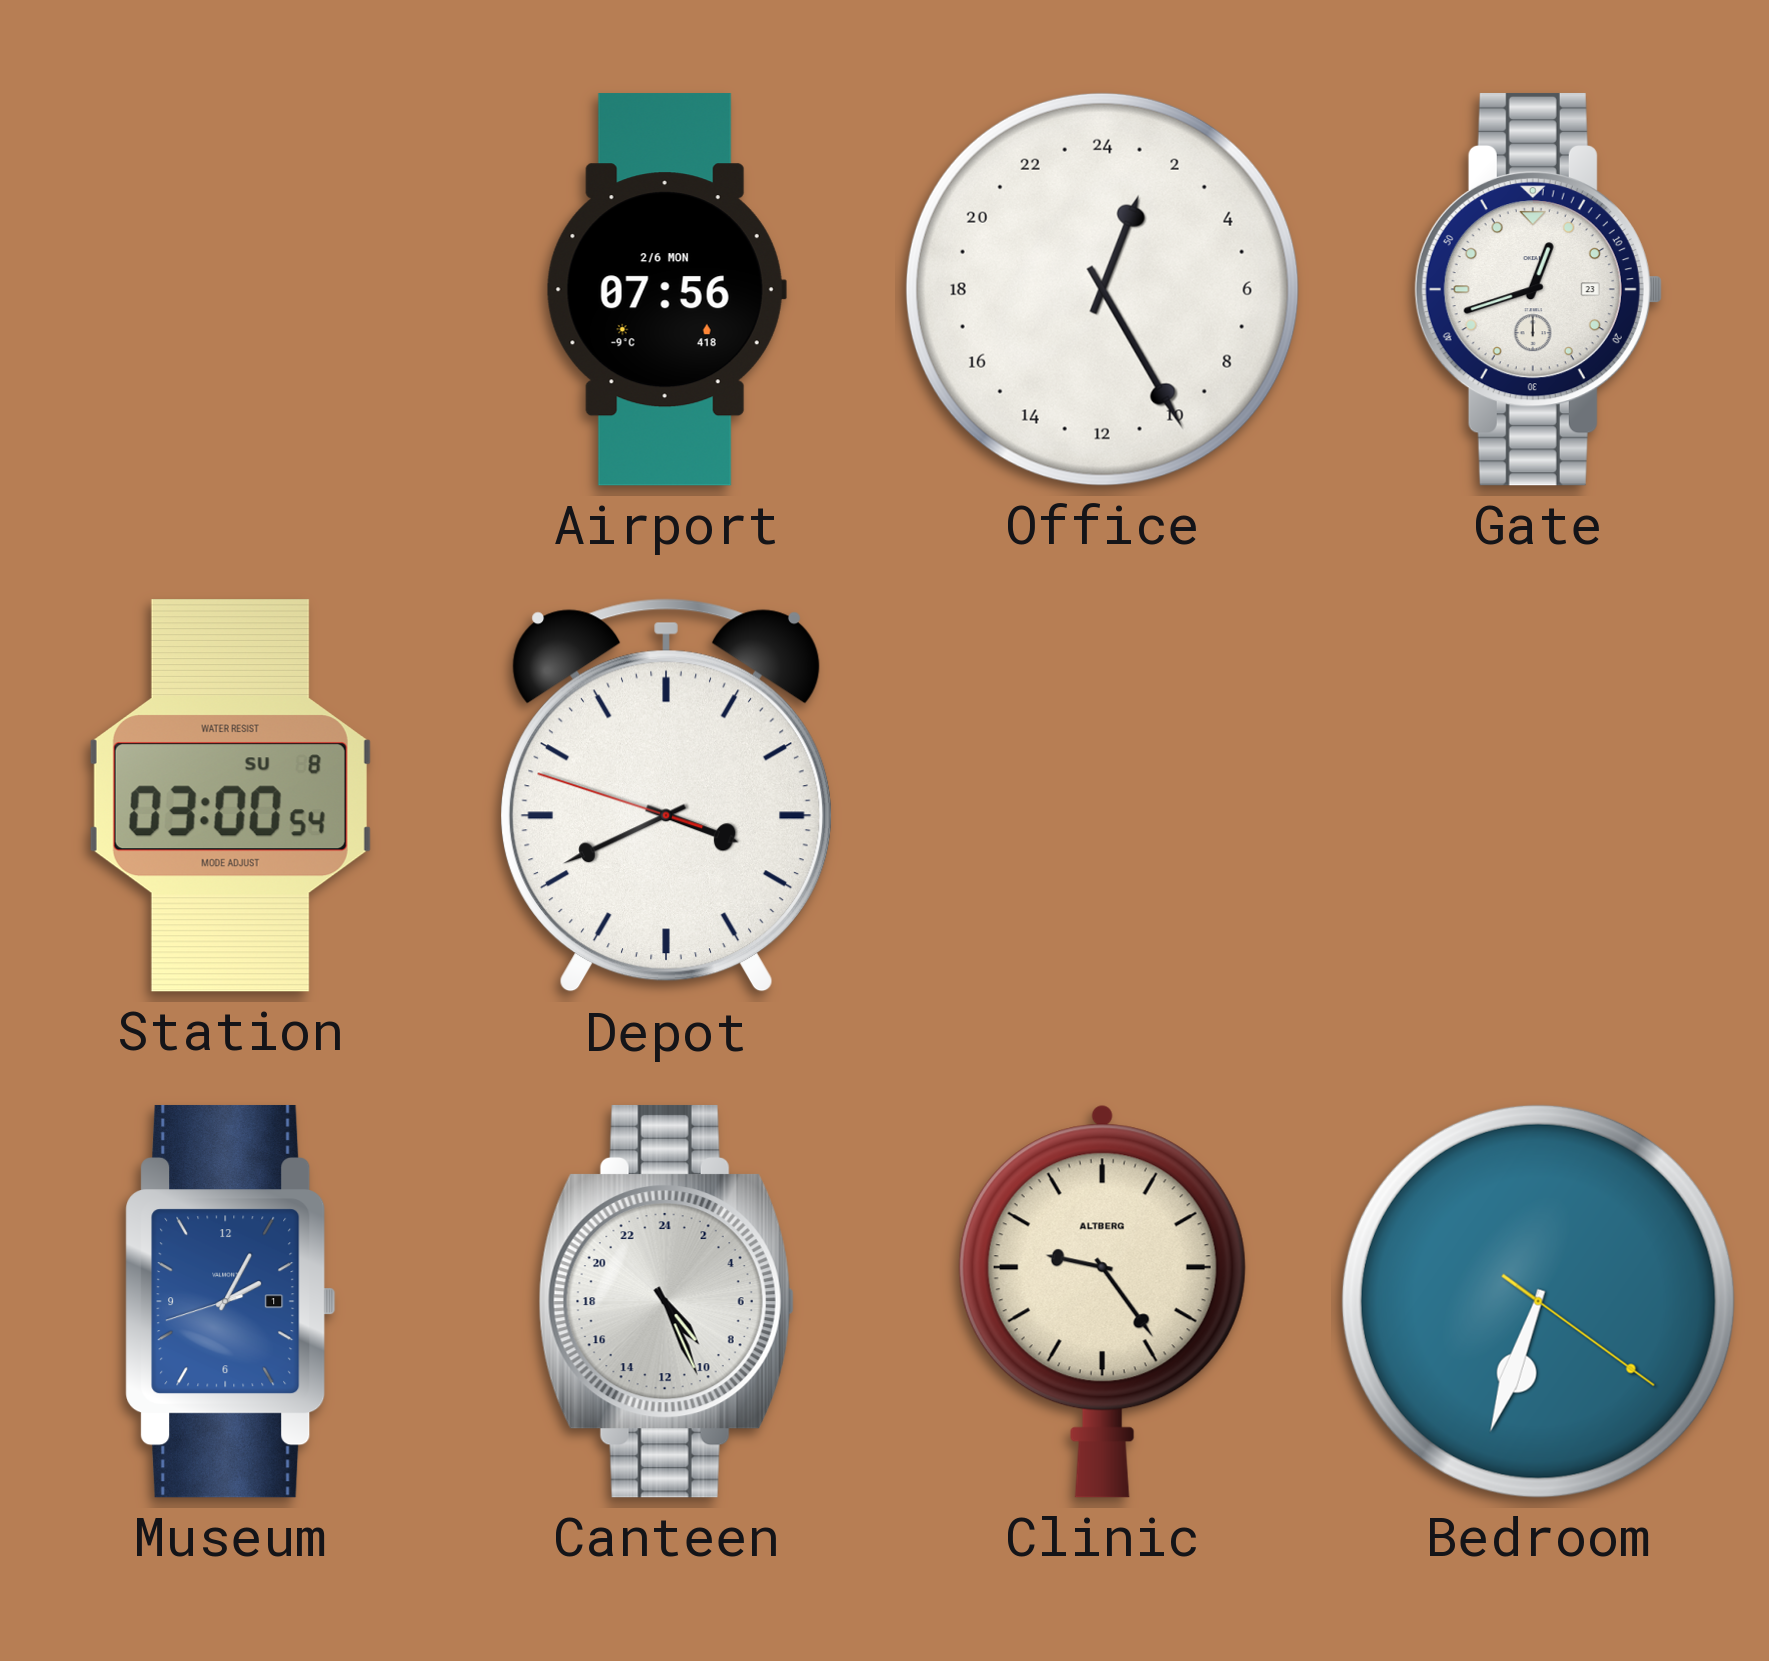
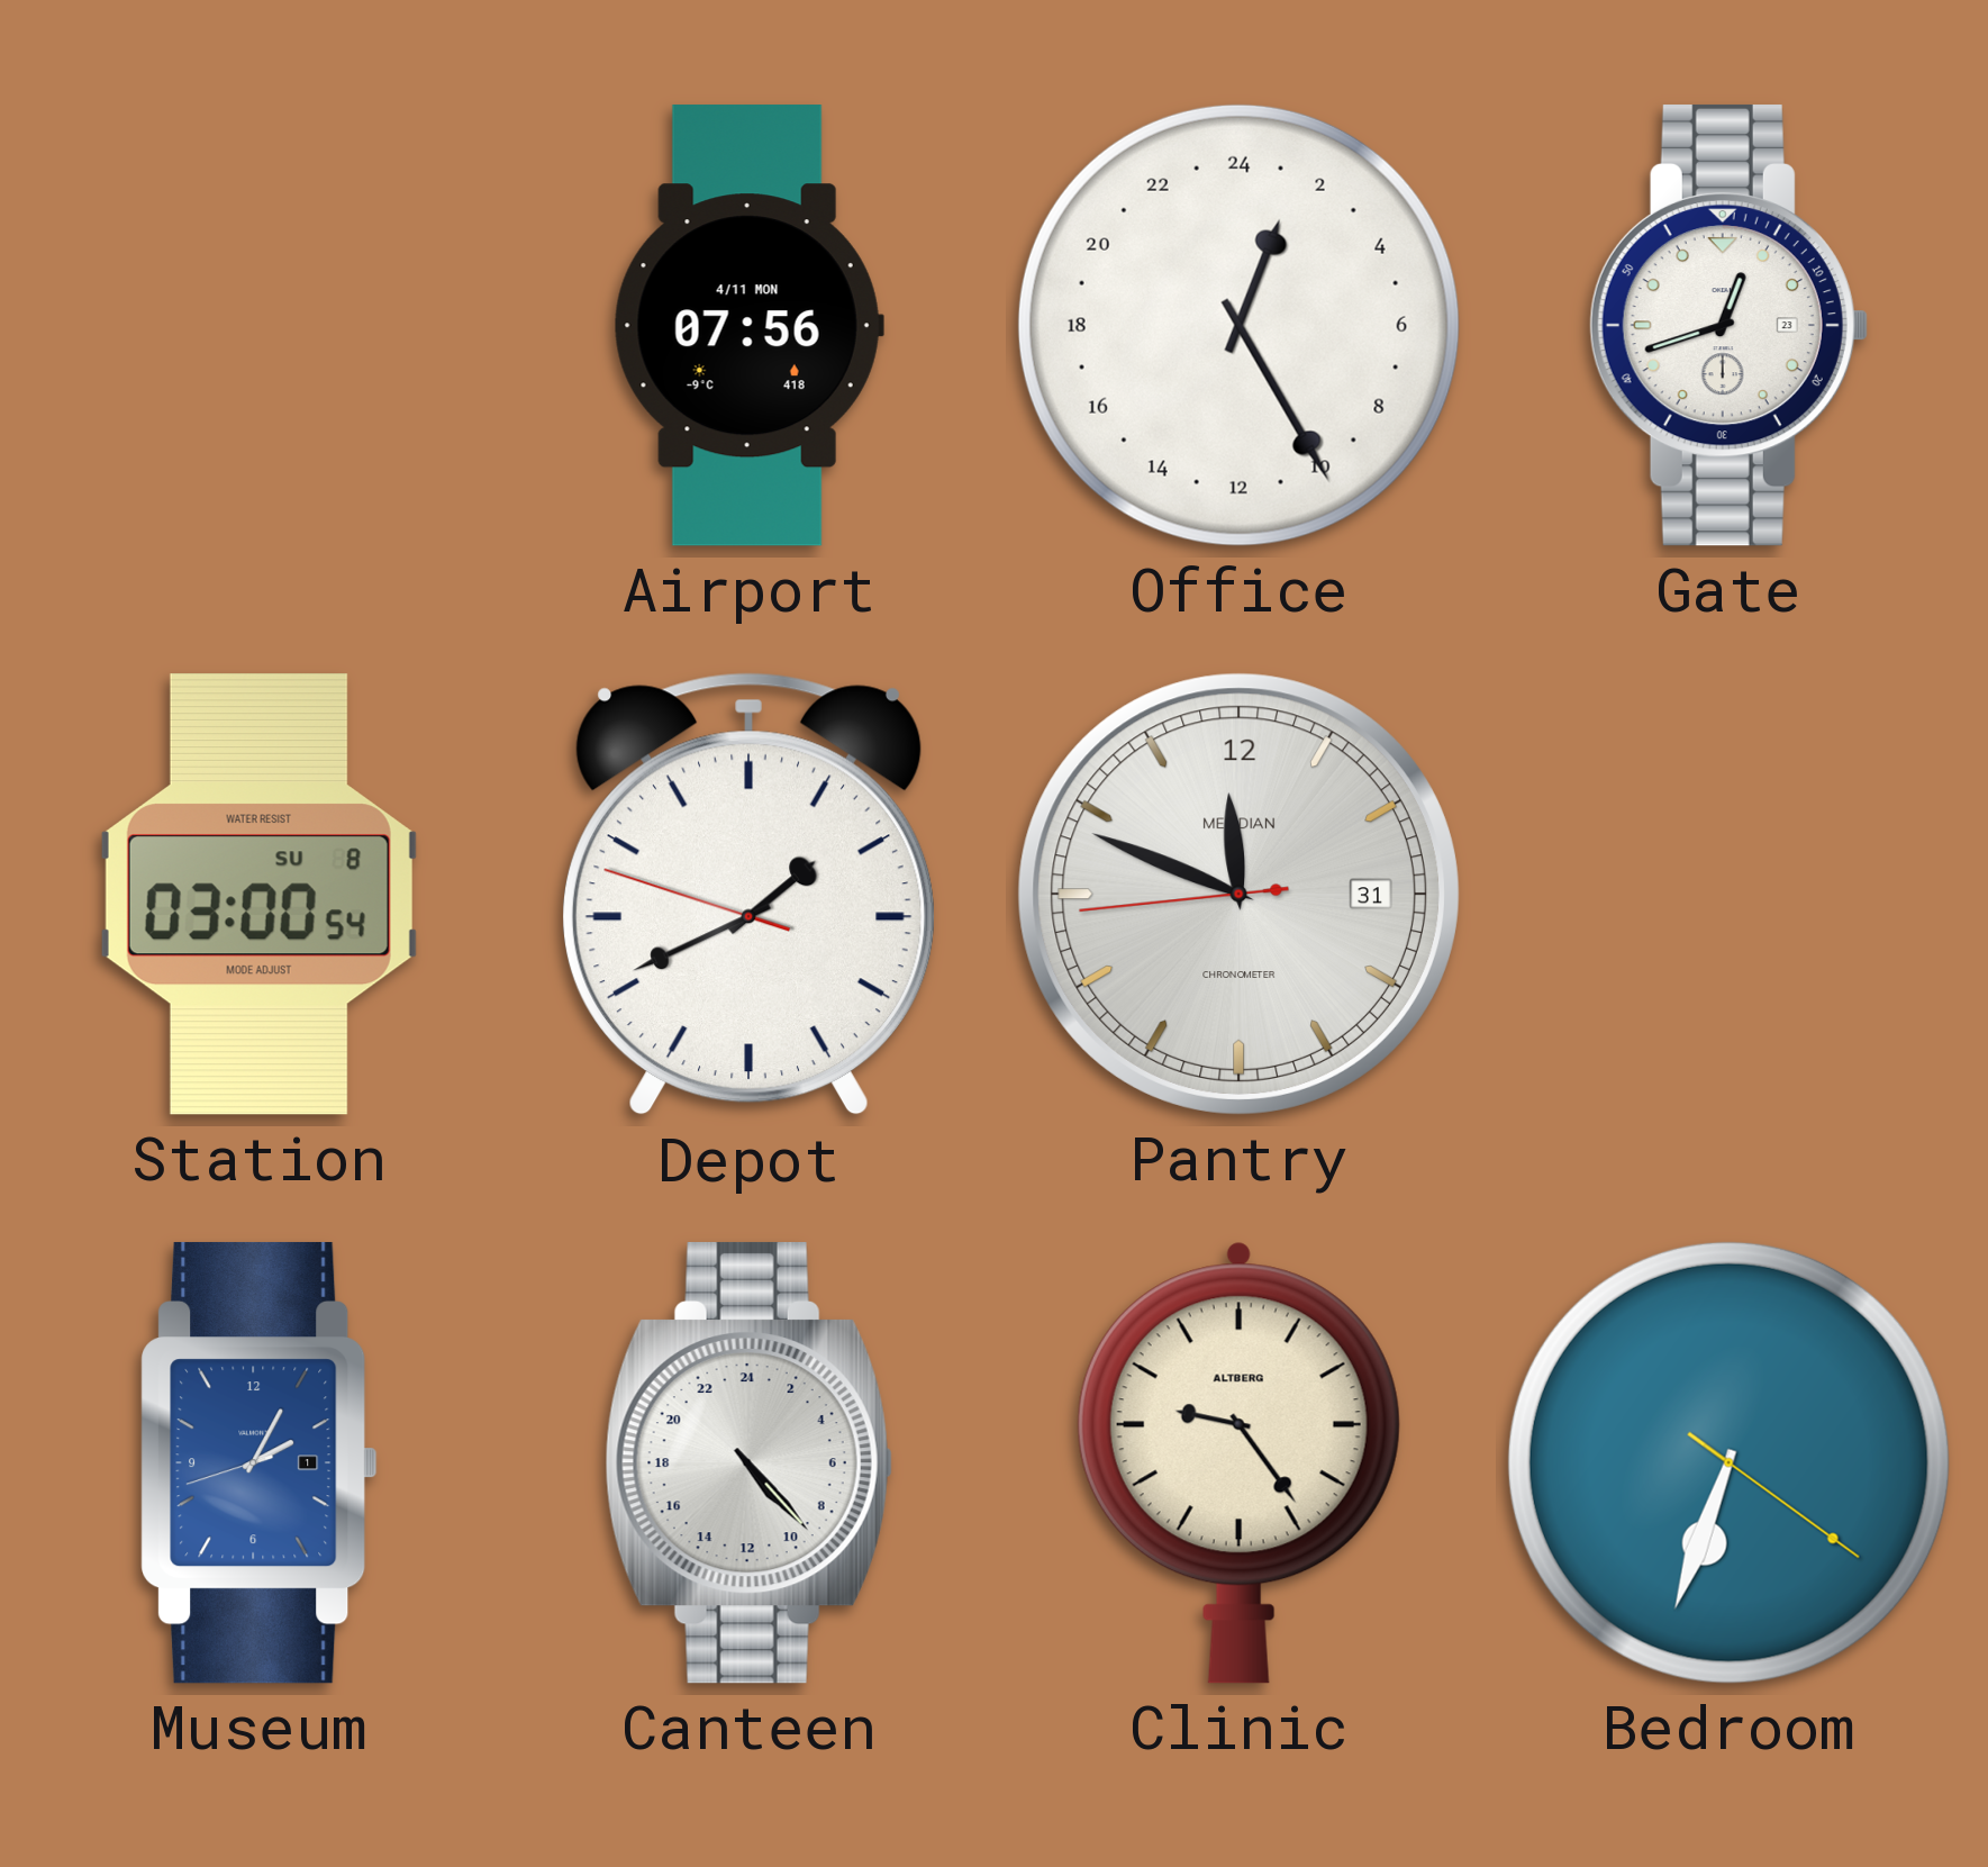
Airport date: 2/6 MON -> 4/11 MON (748, 326)
Depot: 3:40 -> 1:40 (748, 895)
Pantry: none -> 11:48 (1238, 894)
Canteen: 9:26 -> 9:23 (748, 1462)
